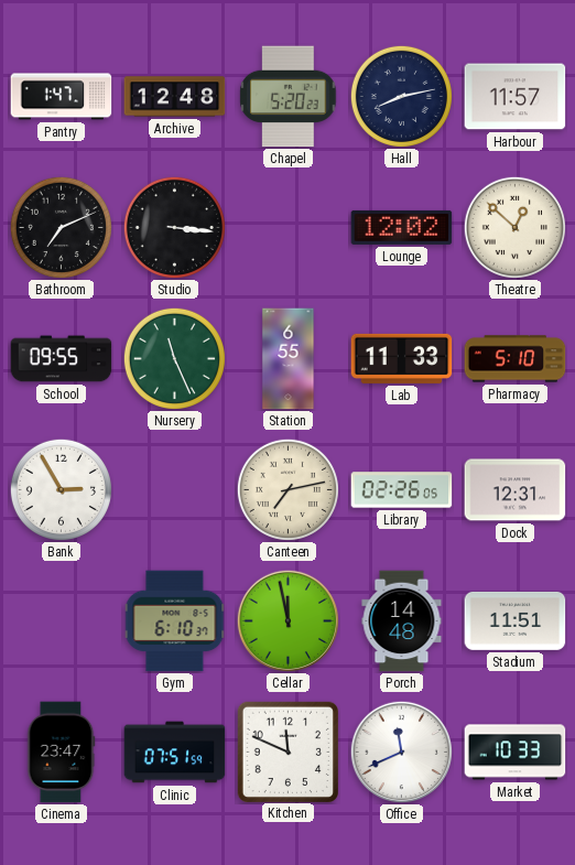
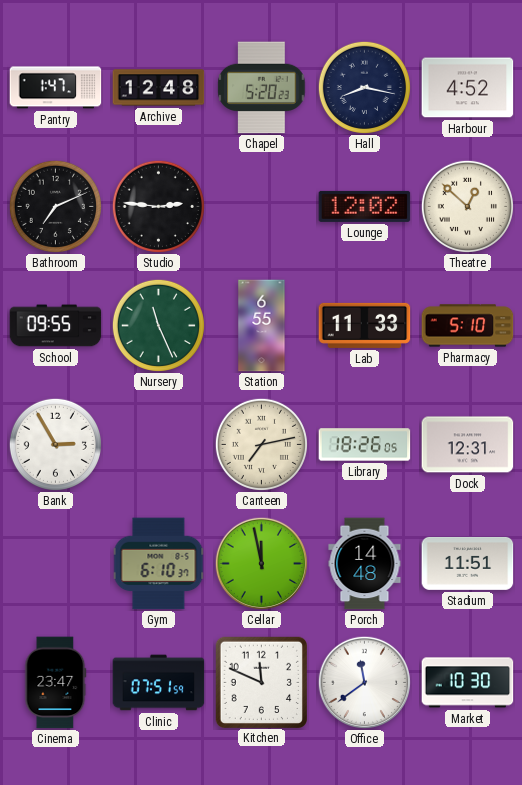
Hall: 8:13 -> 8:17 (364, 87)
Harbour: 11:57 -> 4:52 (468, 88)
Studio: 3:16 -> 2:46 (158, 206)
Library: 02:26 -> 18:26 (365, 445)
Office: 11:41 -> 11:39 (364, 682)
Market: 10:33 -> 10:30 (468, 683)
